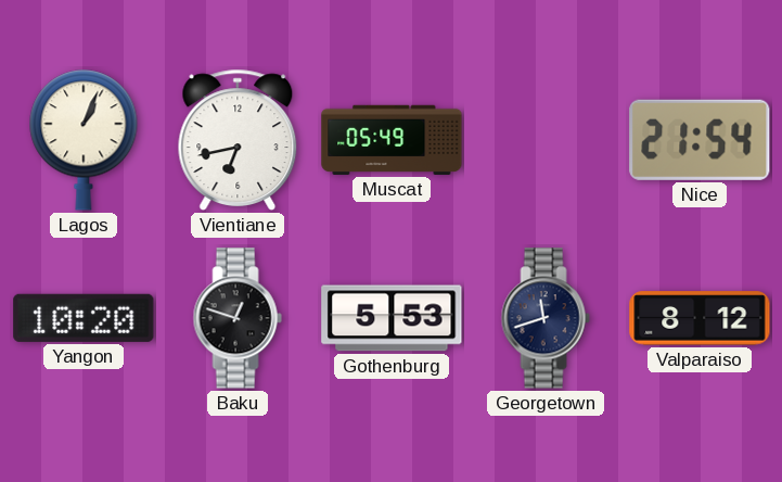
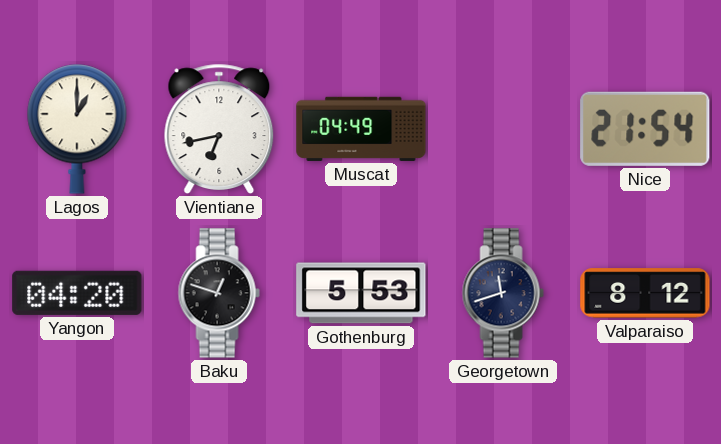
Lagos: 1:04 -> 1:00 (77, 129)
Muscat: 05:49 -> 04:49 (361, 129)
Yangon: 10:20 -> 04:20 (77, 293)
